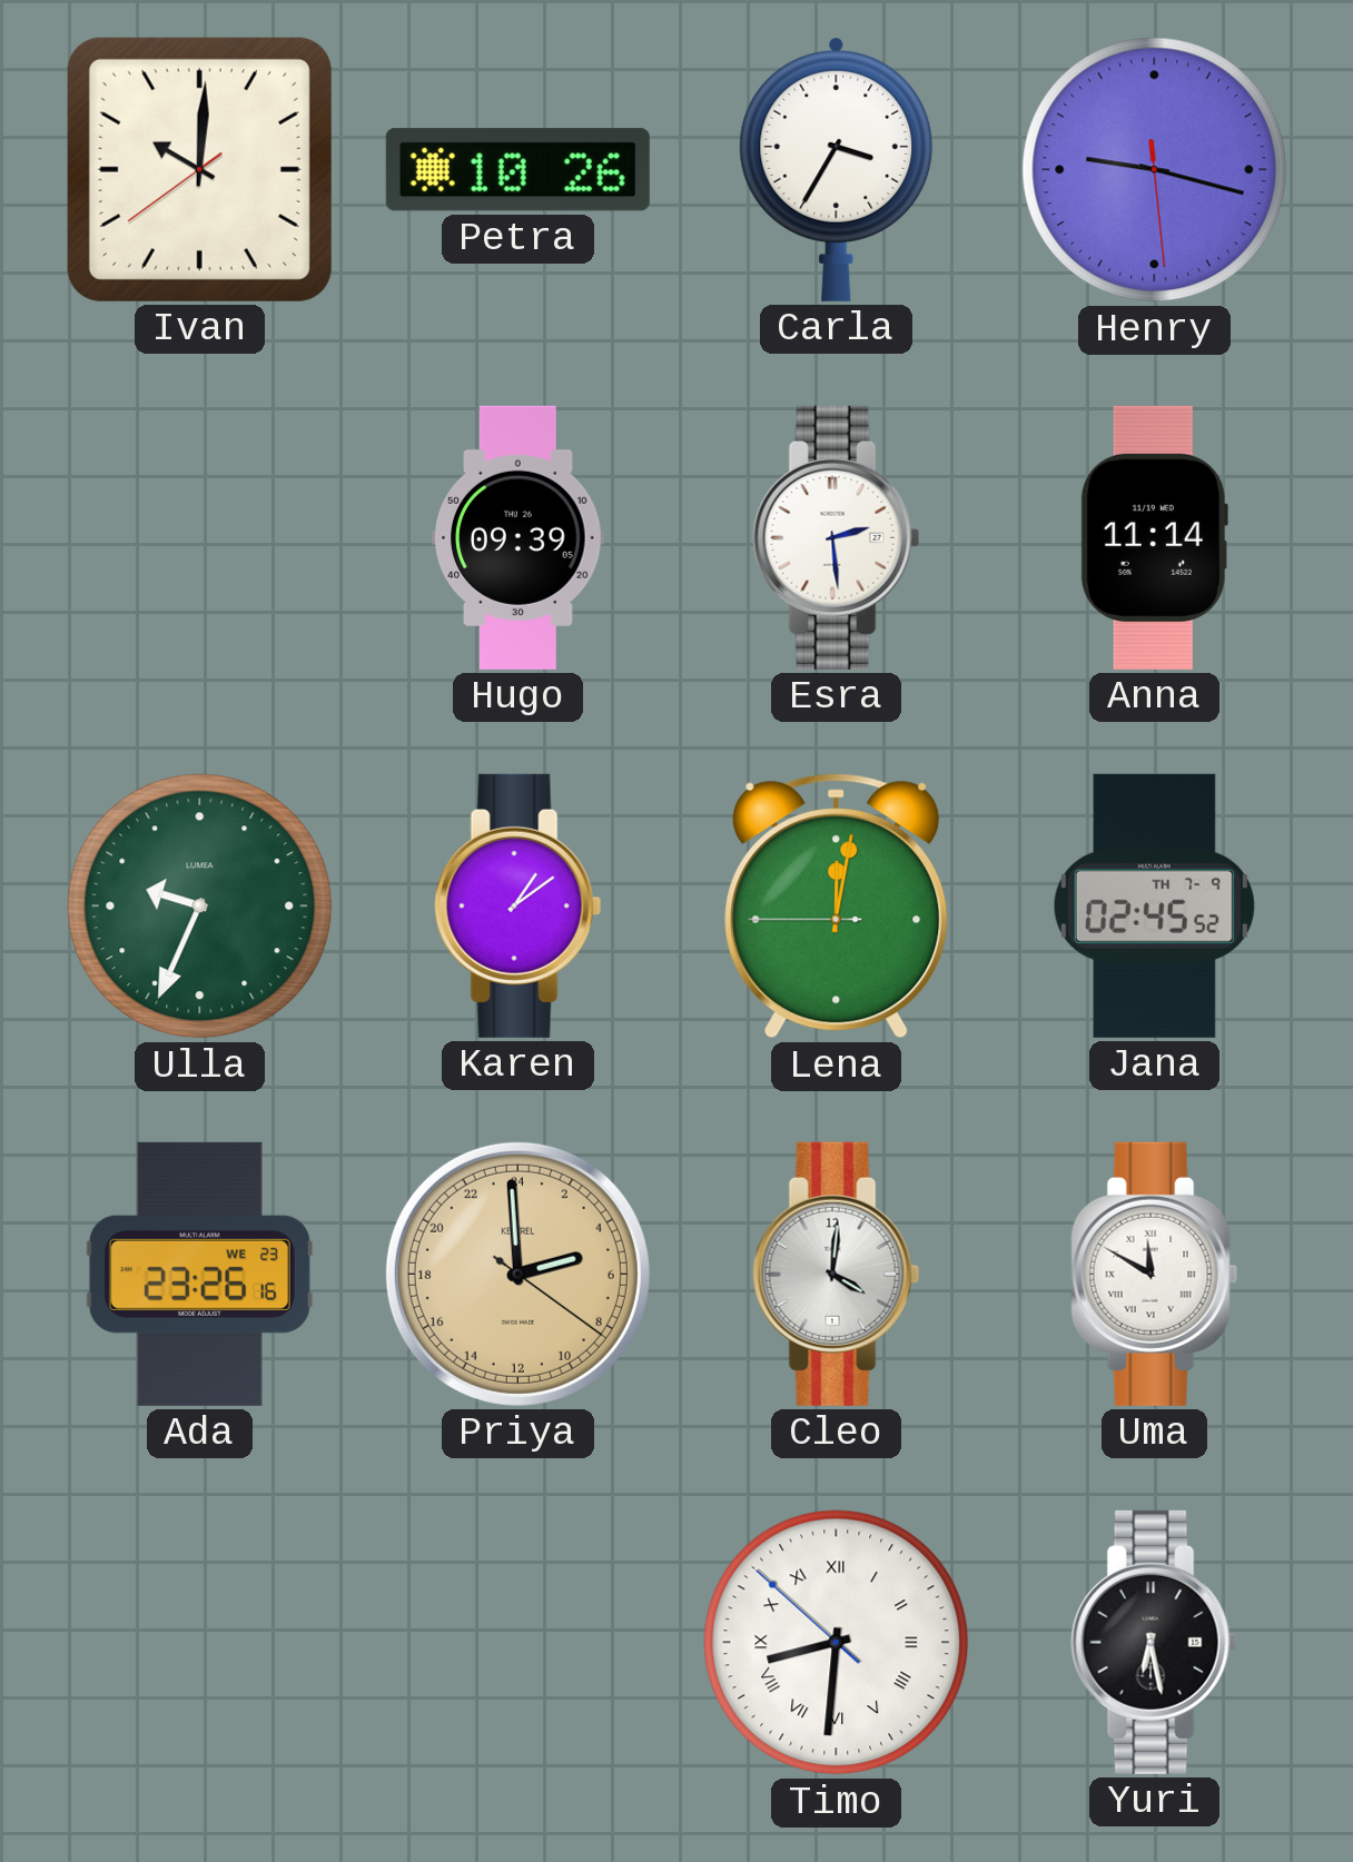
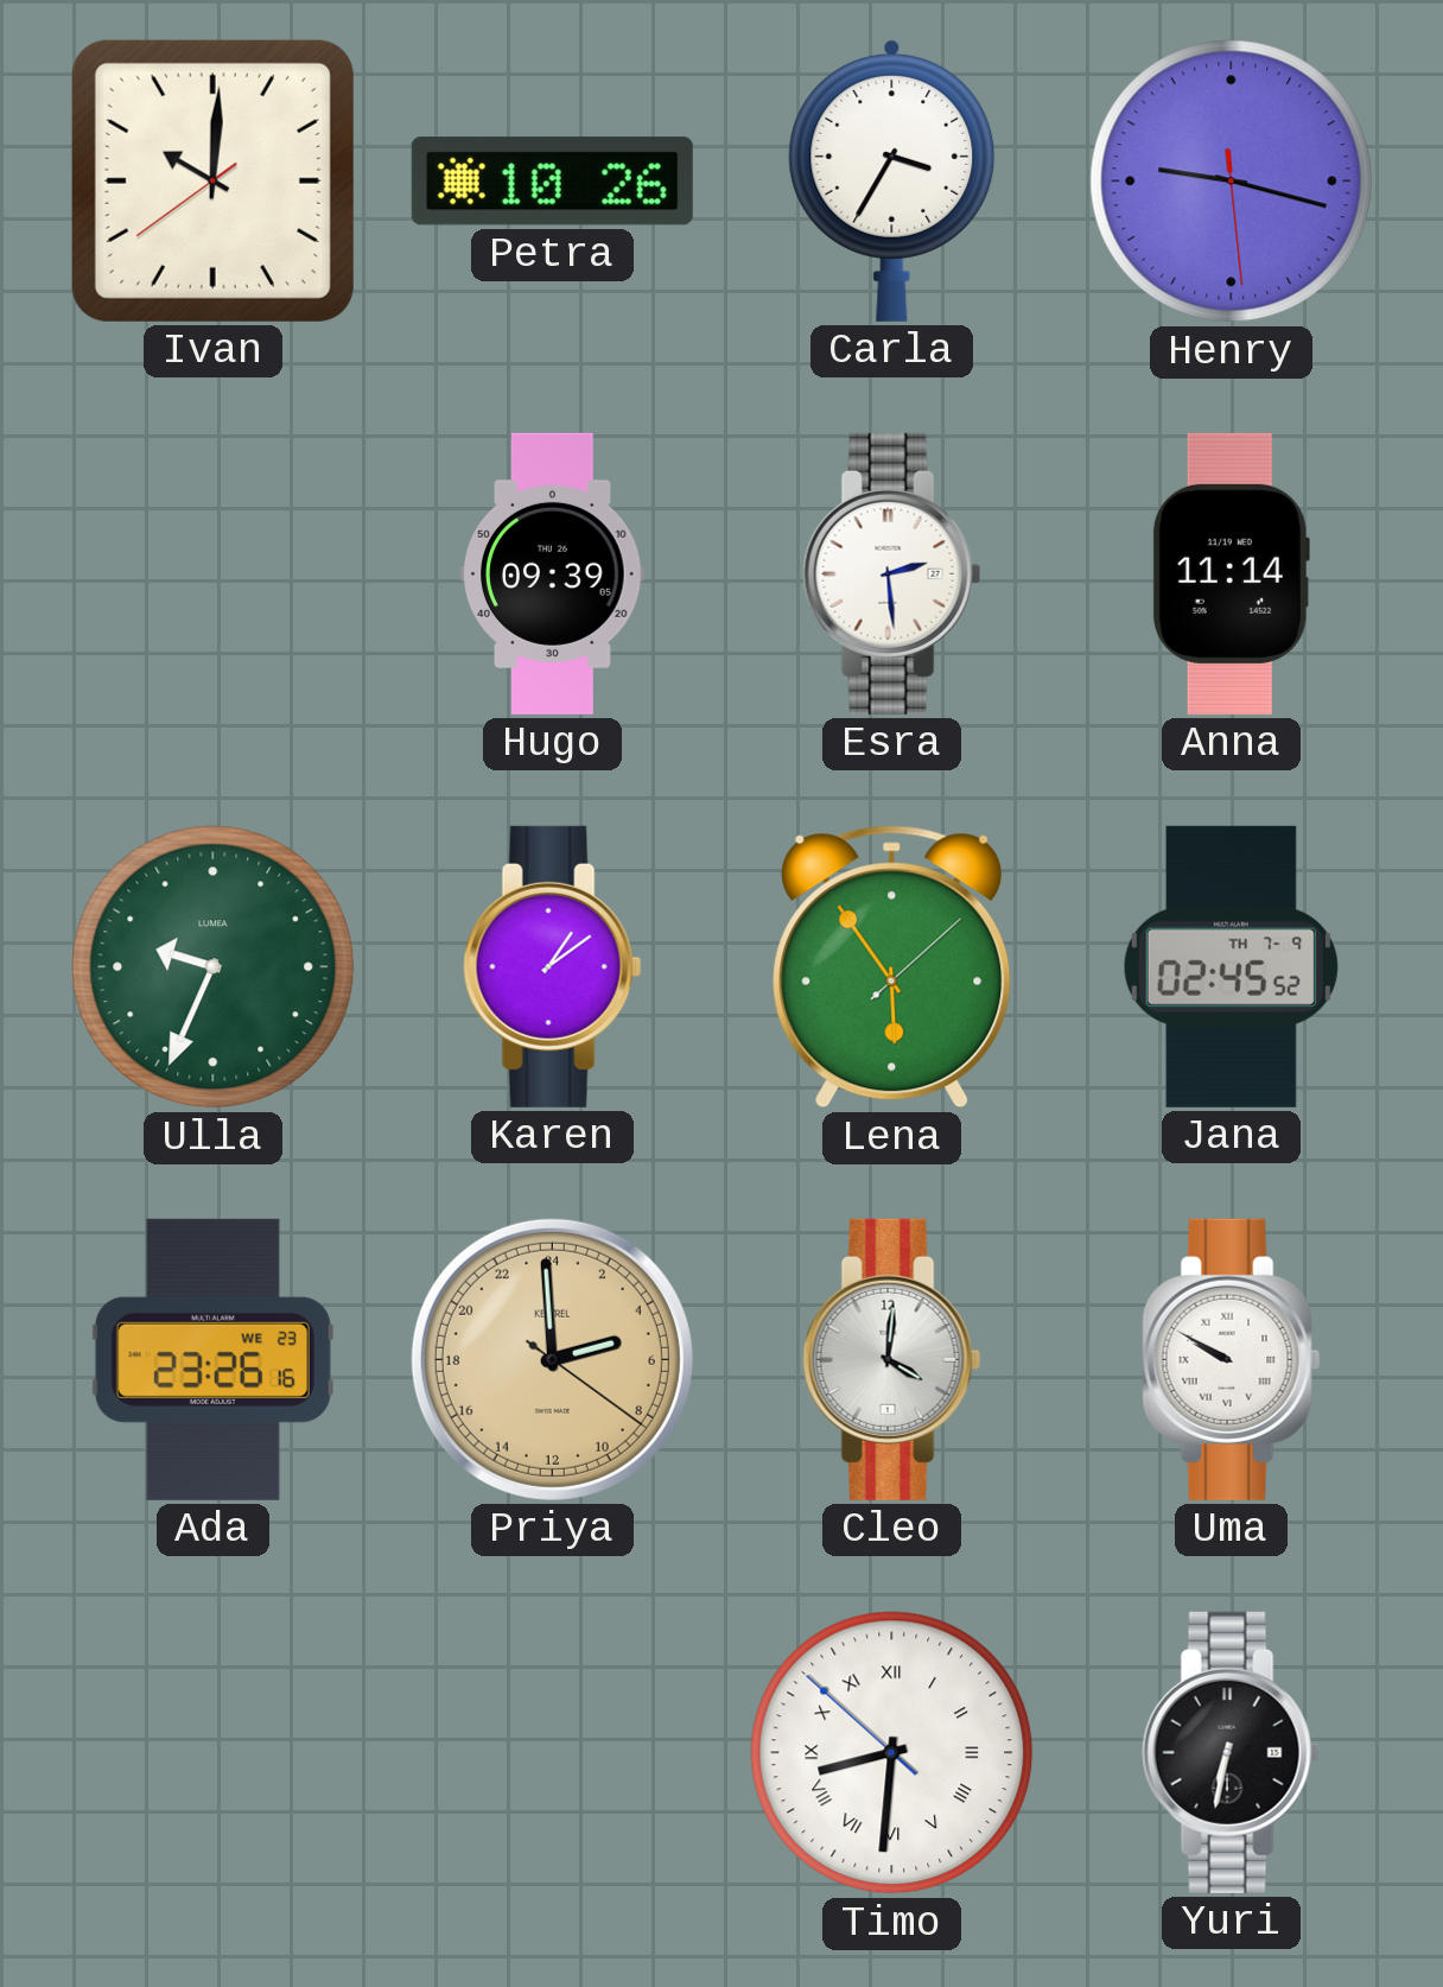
Lena: 12:01 -> 5:54 (892, 967)
Uma: 11:50 -> 9:50 (1232, 1359)
Yuri: 6:28 -> 6:32 (1232, 1752)
